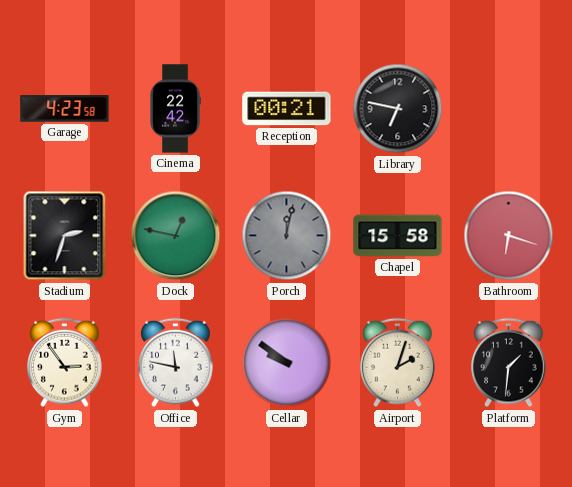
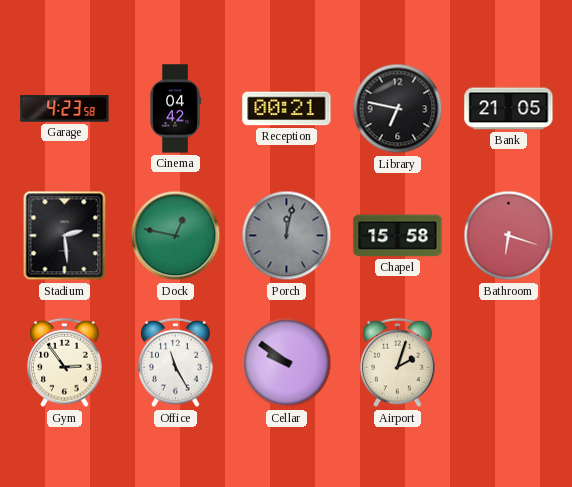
Cinema: 22:42 -> 04:42 (175, 109)
Bank: none -> 21:05 (509, 109)
Stadium: 2:33 -> 2:29 (65, 236)
Office: 11:47 -> 11:25 (176, 363)
Platform: 1:31 -> none (509, 363)
